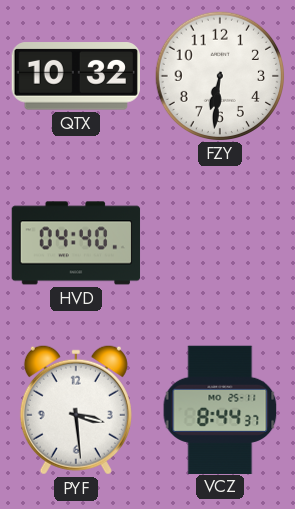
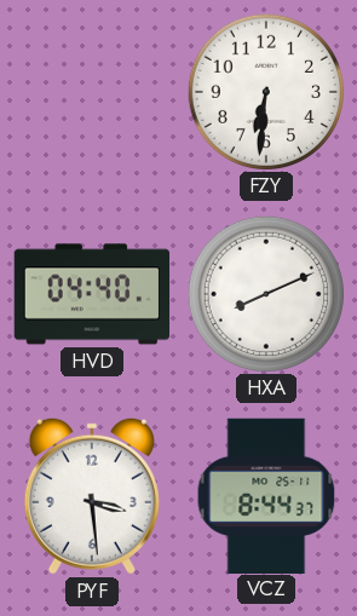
QTX: 10:32 -> none (75, 76)
HXA: none -> 8:11 (265, 293)
